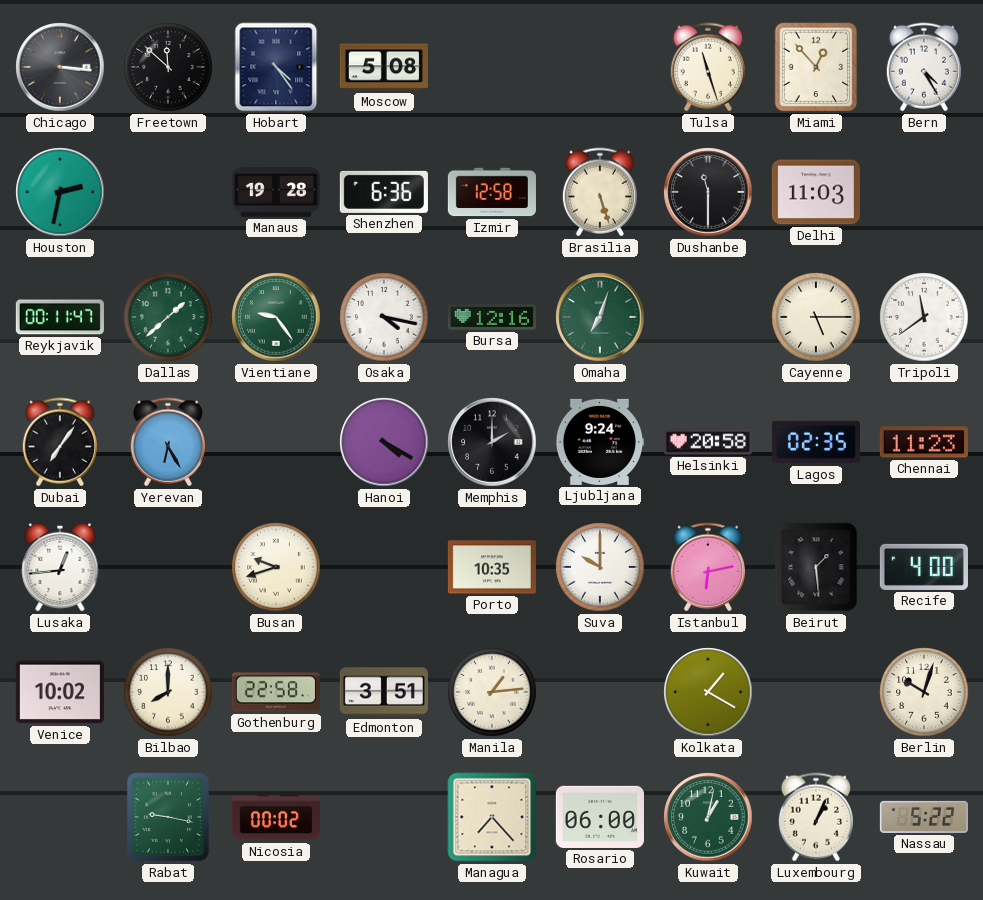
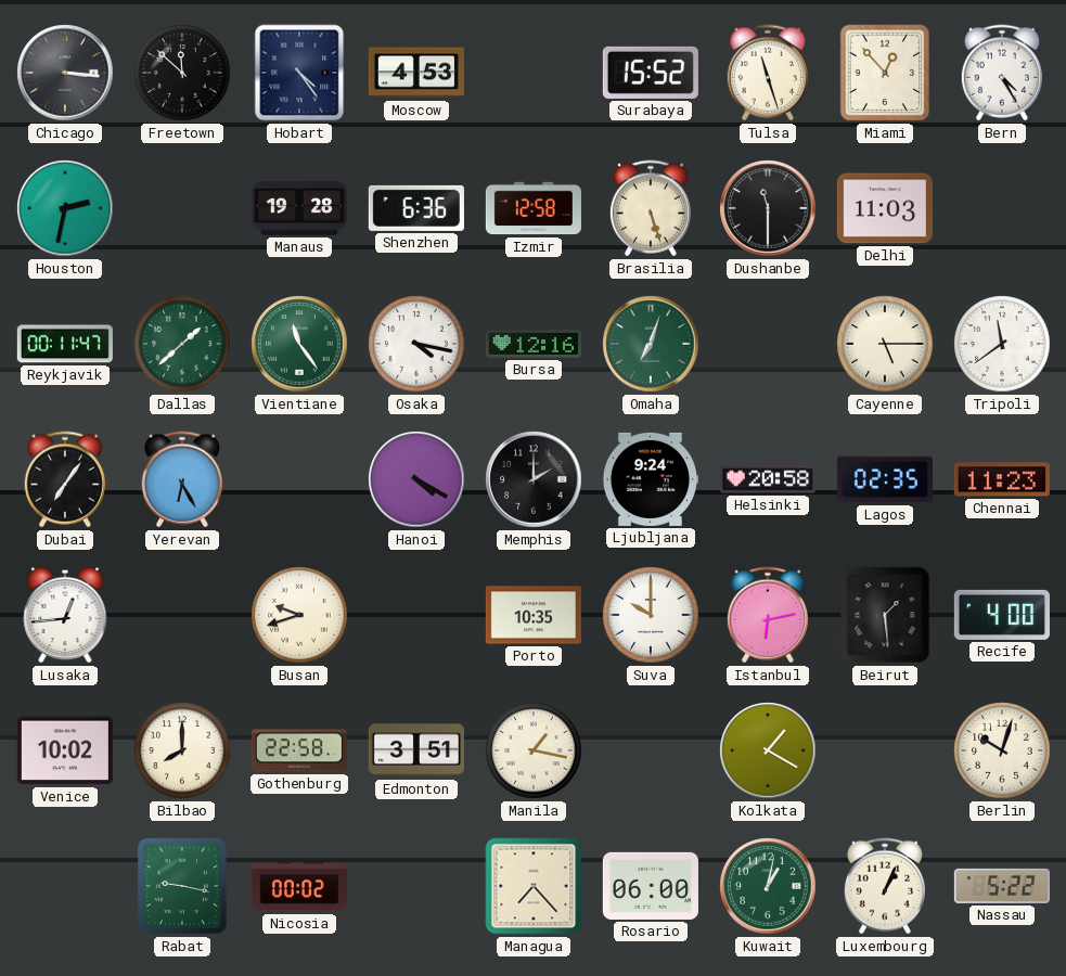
Moscow: 5:08 -> 4:53 (416, 73)
Surabaya: none -> 15:52 (651, 73)
Vientiane: 9:24 -> 11:24 (299, 344)
Manila: 1:14 -> 1:17 (534, 750)
